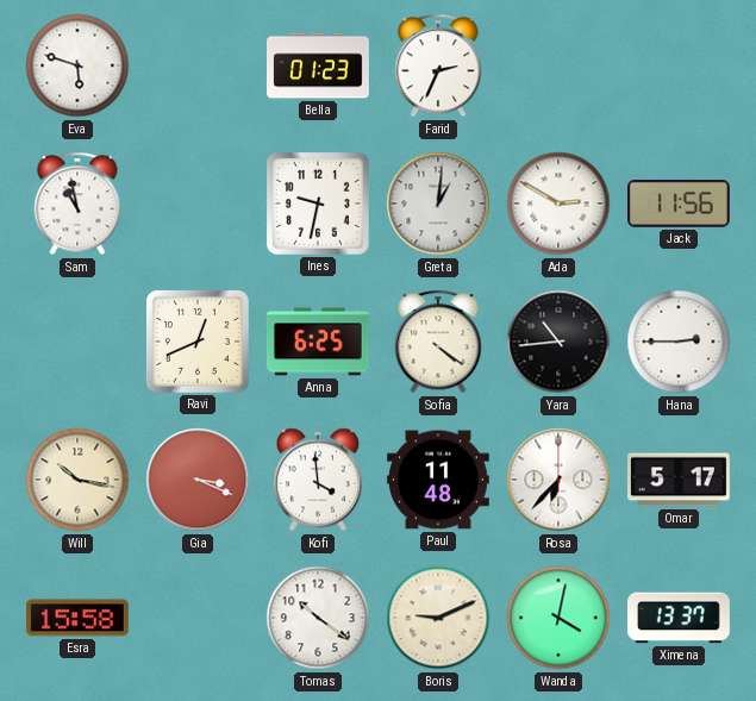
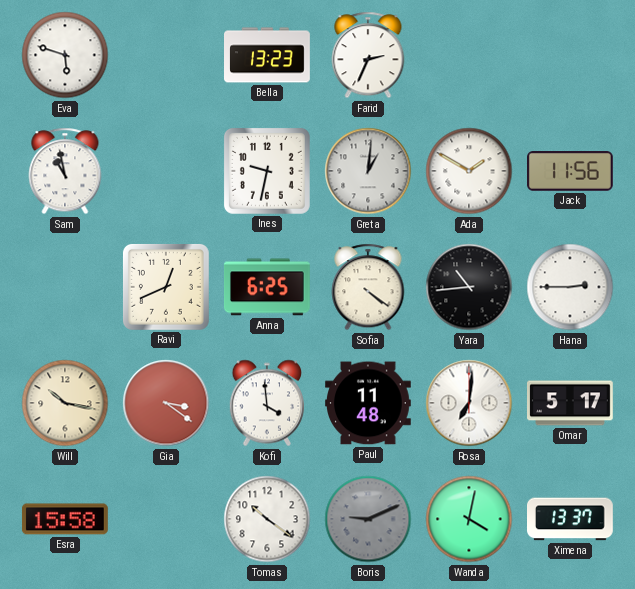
Bella: 01:23 -> 13:23 (268, 55)
Ada: 2:50 -> 1:50 (469, 171)
Gia: 3:19 -> 3:21 (166, 403)
Rosa: 6:37 -> 7:01 (469, 403)
Boris dial: cream -> grey (368, 519)
